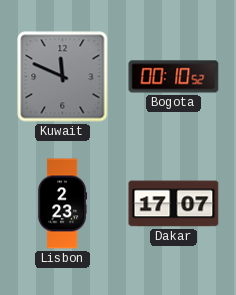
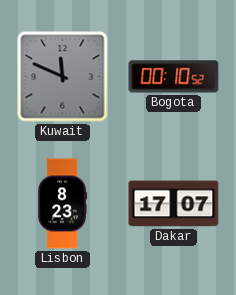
Lisbon: 2:23 -> 8:23 (63, 204)
